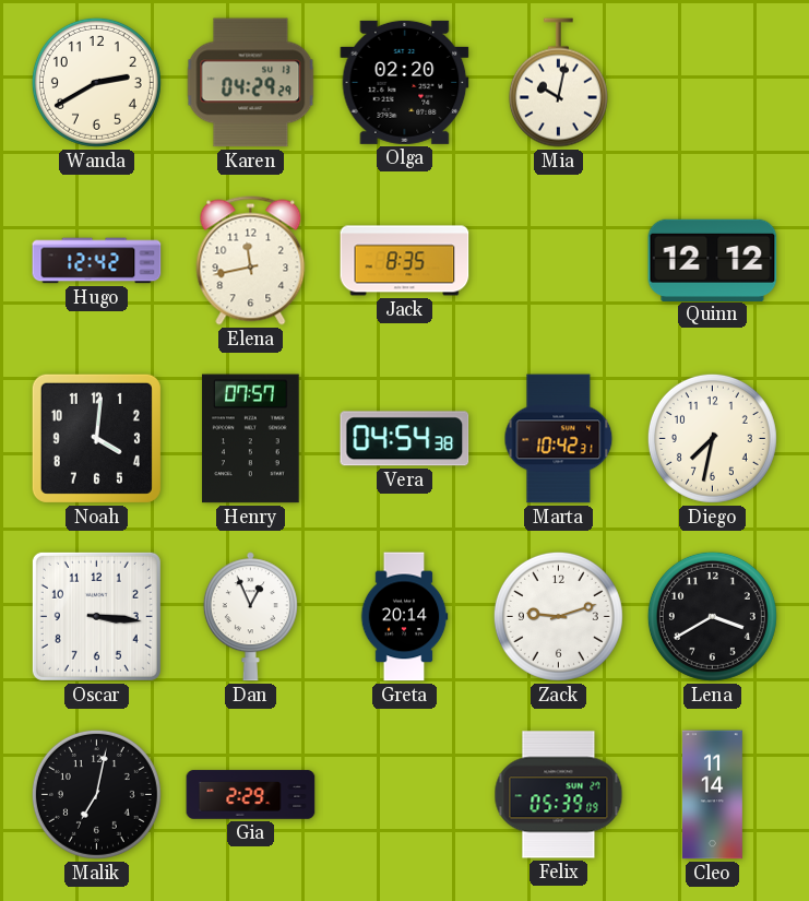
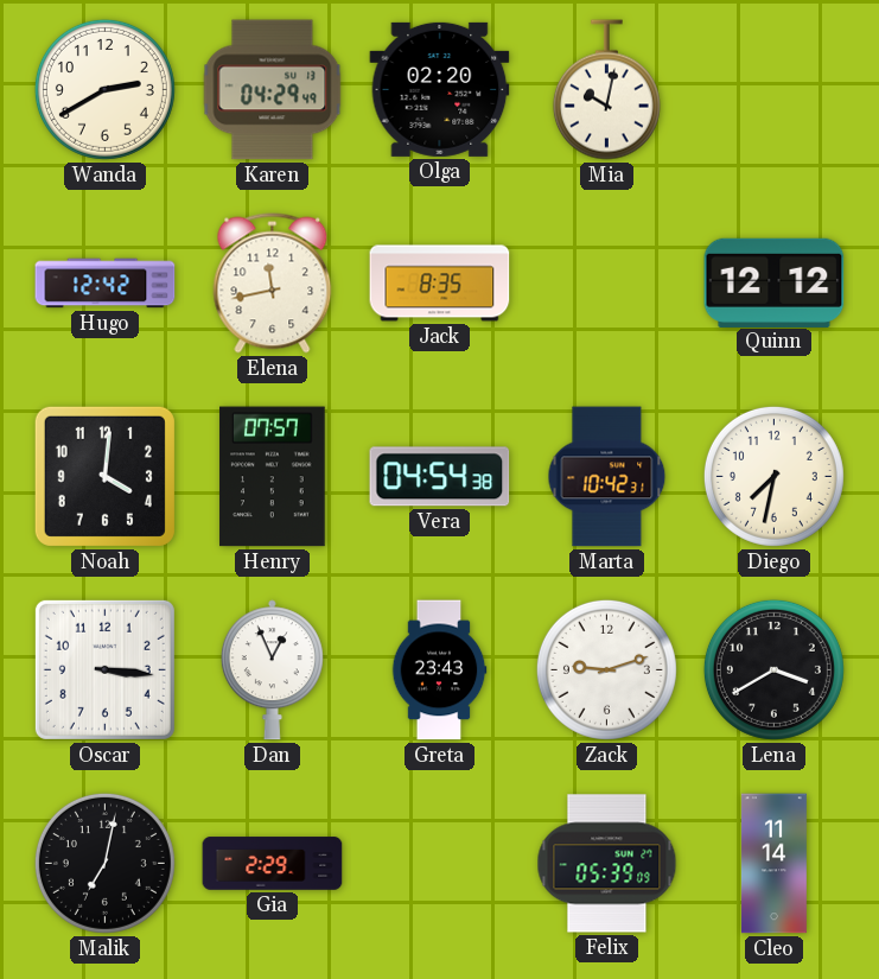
Karen: 04:29:29 -> 04:29:49 (273, 90)
Greta: 20:14 -> 23:43 (439, 670)
